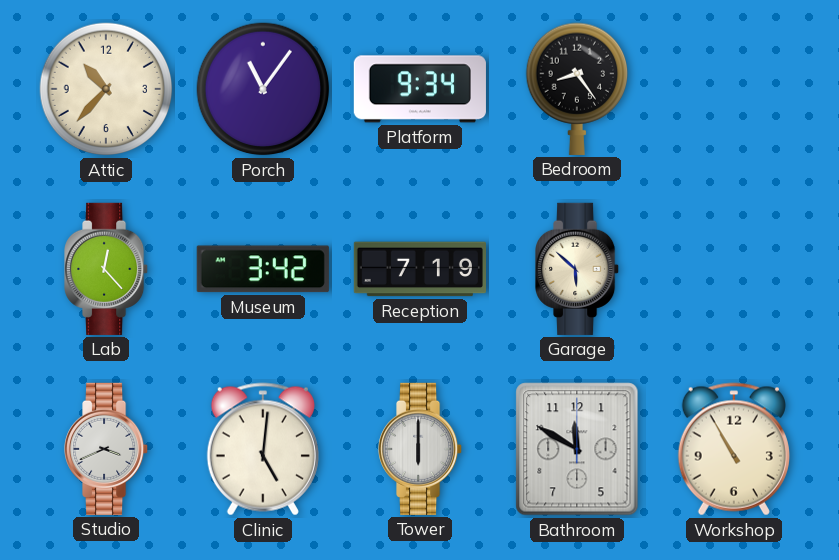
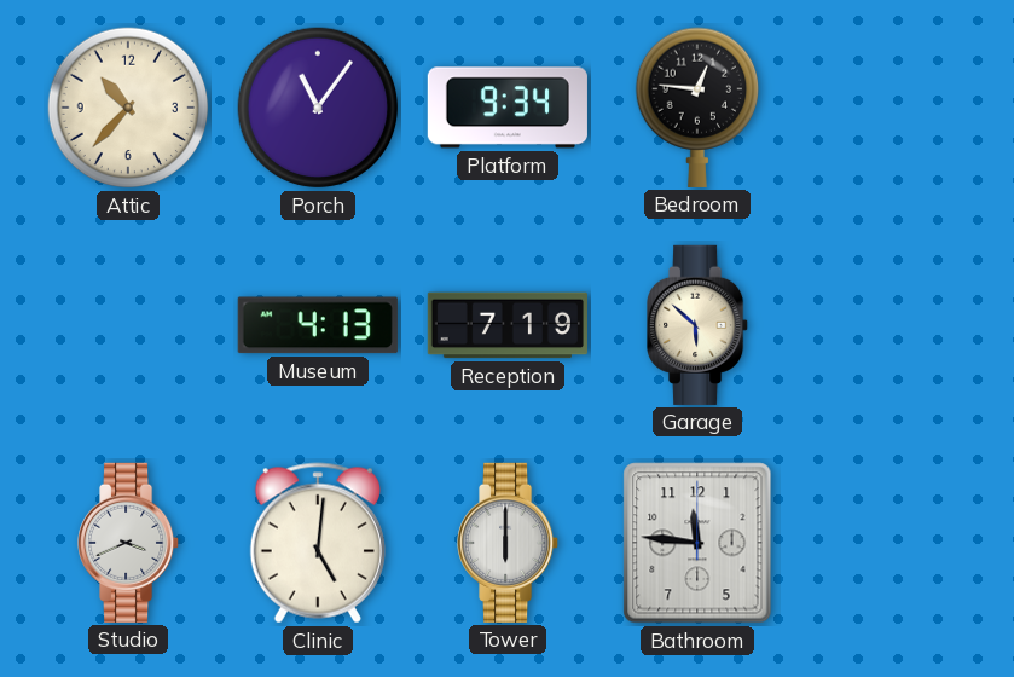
Bedroom: 8:24 -> 12:46 (696, 108)
Lab: 12:23 -> none (107, 269)
Museum: 3:42 -> 4:13 (318, 325)
Bathroom: 11:50 -> 11:46 (697, 543)
Workshop: 10:55 -> none (734, 449)
